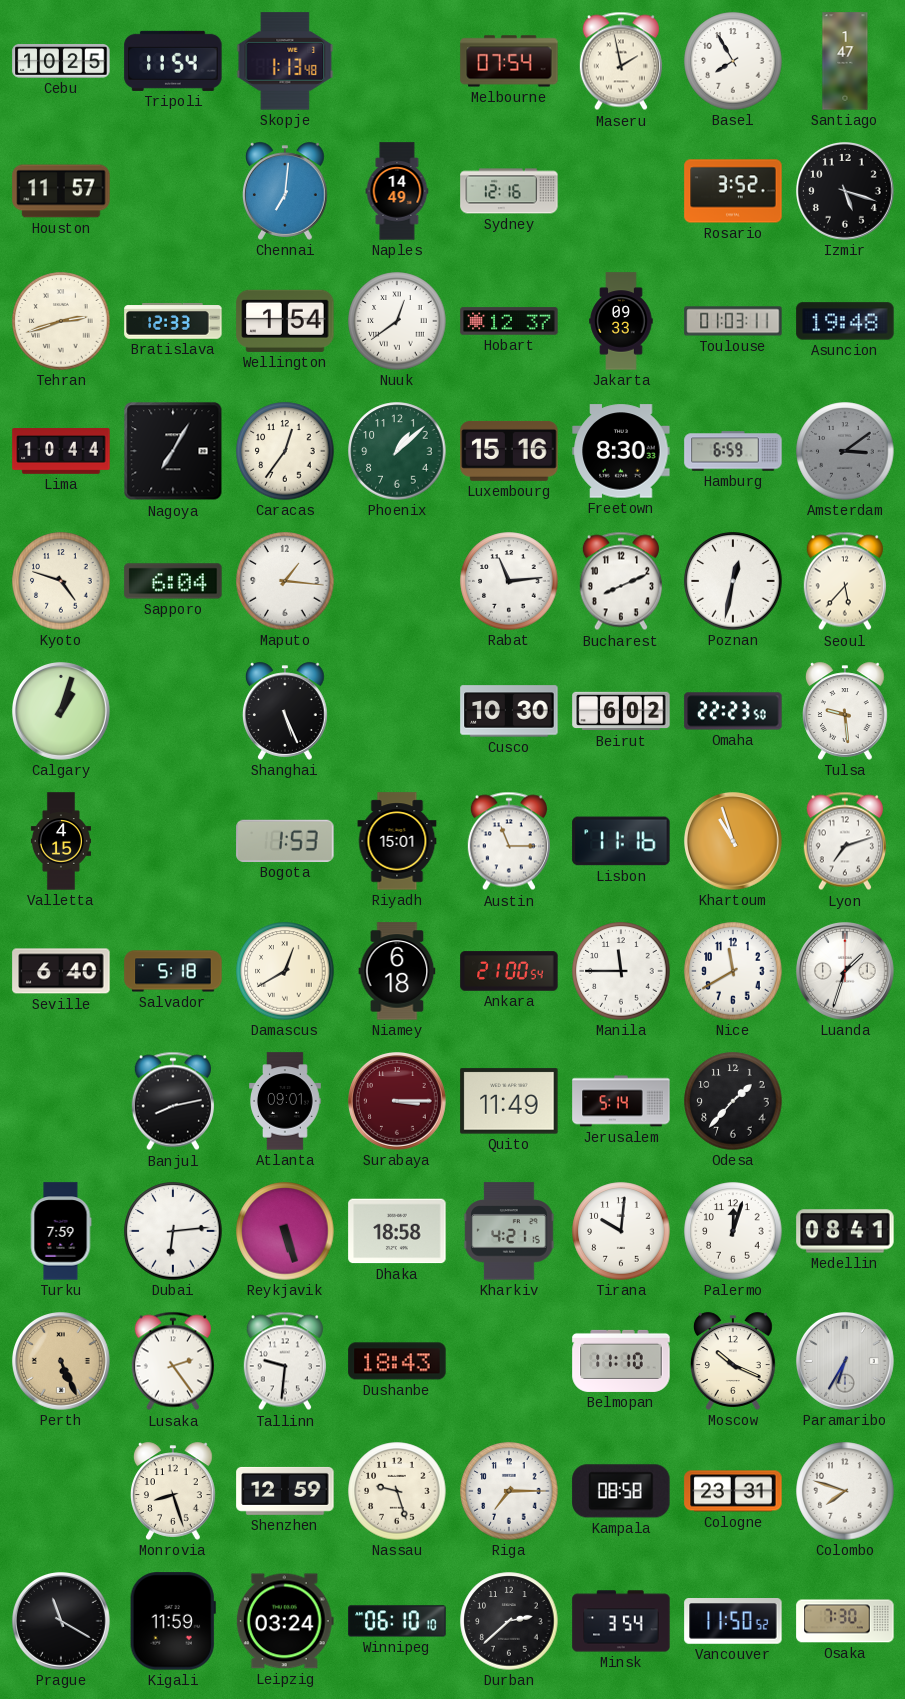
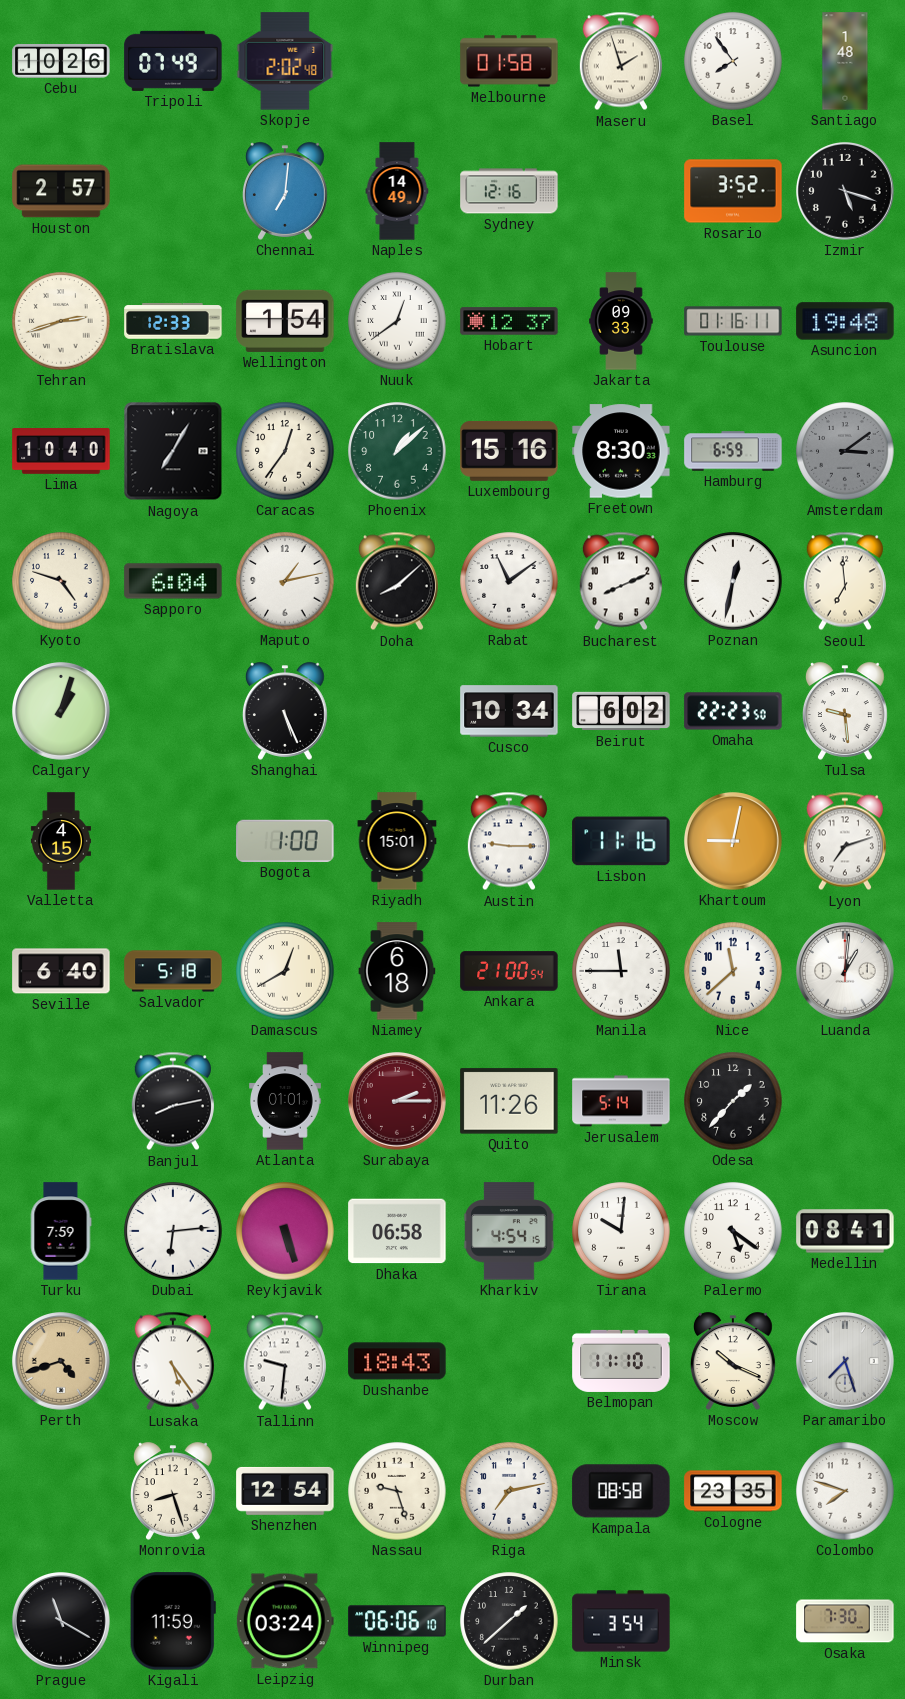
Cebu: 10:25 -> 10:26 (61, 61)
Tripoli: 11:54 -> 07:49 (173, 61)
Skopje: 1:13 -> 2:02 (285, 61)
Melbourne: 07:54 -> 01:58 (509, 61)
Maseru: 1:58 -> 1:57 (621, 61)
Basel: 7:55 -> 7:54 (733, 61)
Santiago: 1:47 -> 1:48 (845, 61)
Houston: 11:57 -> 2:57 (61, 191)
Toulouse: 01:03 -> 01:16 (733, 321)
Lima: 10:44 -> 10:40 (61, 451)
Maputo: 1:16 -> 1:13 (285, 581)
Doha: none -> 8:08 (397, 581)
Rabat: 11:14 -> 11:09 (509, 581)
Seoul: 5:37 -> 6:59 (845, 581)
Cusco: 10:30 -> 10:34 (509, 711)
Bogota: 1:53 -> 1:00 (285, 841)
Austin: 11:15 -> 9:15 (509, 841)
Khartoum: 10:57 -> 9:02 (734, 842)
Nice: 11:40 -> 11:38 (733, 971)
Luanda: 1:33 -> 1:01 (846, 972)
Atlanta: 09:01 -> 01:01 (286, 1101)
Surabaya: 3:15 -> 2:15 (398, 1102)
Quito: 11:49 -> 11:26 (509, 1101)
Dhaka: 18:58 -> 06:58 (397, 1231)
Kharkiv: 4:21 -> 4:54 (509, 1231)
Palermo: 12:03 -> 5:21 (733, 1231)
Perth: 5:26 -> 4:42 (62, 1362)
Lusaka: 2:24 -> 5:24 (173, 1361)
Paramaribo: 6:35 -> 7:27 (846, 1362)
Shenzhen: 12:59 -> 12:54 (285, 1491)
Riga: 7:15 -> 7:13 (509, 1491)
Cologne: 23:31 -> 23:35 (733, 1491)
Winnipeg: 06:10 -> 06:06 (397, 1621)
Durban: 2:38 -> 1:38 (509, 1621)
Vancouver: 11:50 -> none (733, 1621)
